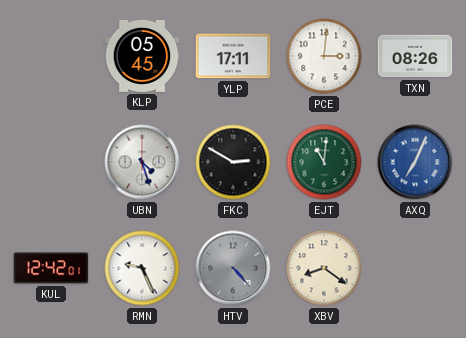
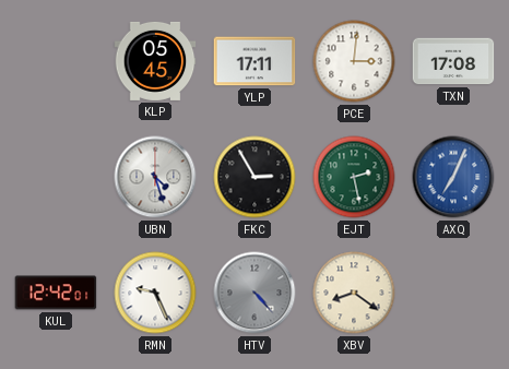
TXN: 08:26 -> 17:08 (453, 61)
FKC: 2:50 -> 2:55 (254, 177)
EJT: 11:01 -> 2:28 (354, 177)
